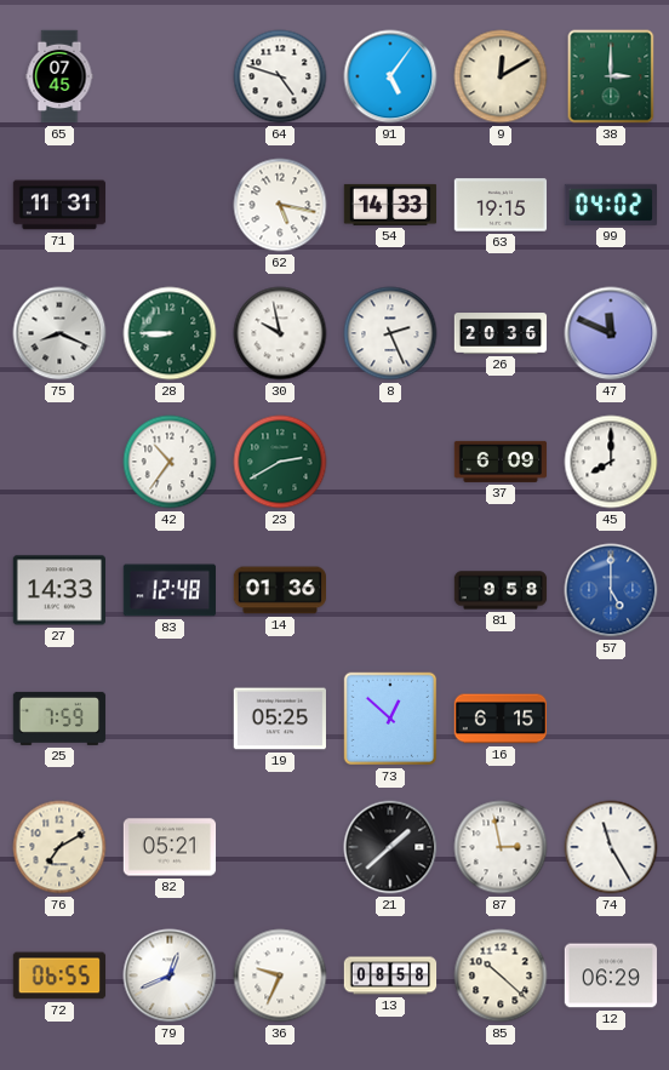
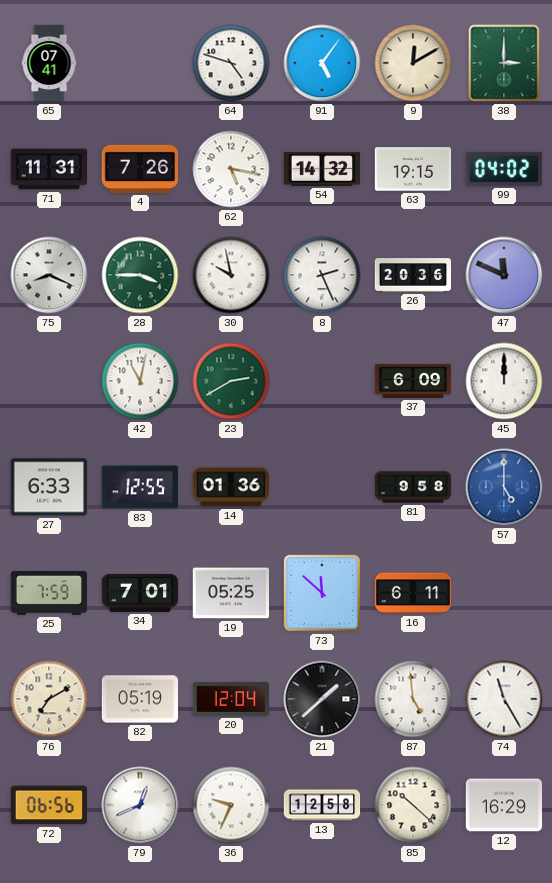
65: 07:45 -> 07:41 (49, 63)
4: none -> 7:26 (140, 169)
54: 14:33 -> 14:32 (322, 169)
28: 8:45 -> 3:45 (140, 275)
42: 10:36 -> 11:02 (140, 381)
45: 8:00 -> 12:00 (504, 381)
27: 14:33 -> 6:33 (48, 487)
83: 12:48 -> 12:55 (140, 487)
34: none -> 7:01 (140, 593)
73: 12:52 -> 11:52 (322, 593)
16: 6:15 -> 6:11 (413, 593)
82: 05:21 -> 05:19 (140, 699)
20: none -> 12:04 (231, 699)
87: 2:58 -> 4:59 (413, 699)
72: 06:55 -> 06:56 (49, 805)
13: 08:58 -> 12:58 (322, 805)
12: 06:29 -> 16:29 (504, 805)
